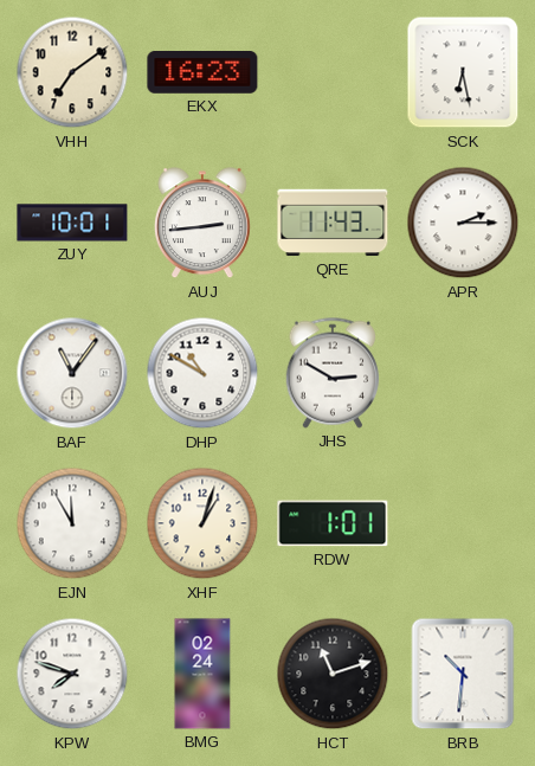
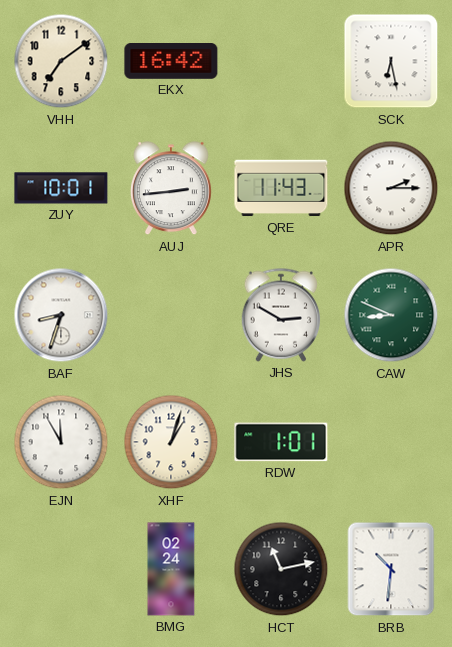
EKX: 16:23 -> 16:42 (171, 62)
BAF: 11:06 -> 8:33 (61, 315)
DHP: 10:50 -> none (202, 373)
CAW: none -> 8:49 (391, 315)
KPW: 7:48 -> none (72, 674)
HCT: 11:12 -> 11:13 (281, 569)
